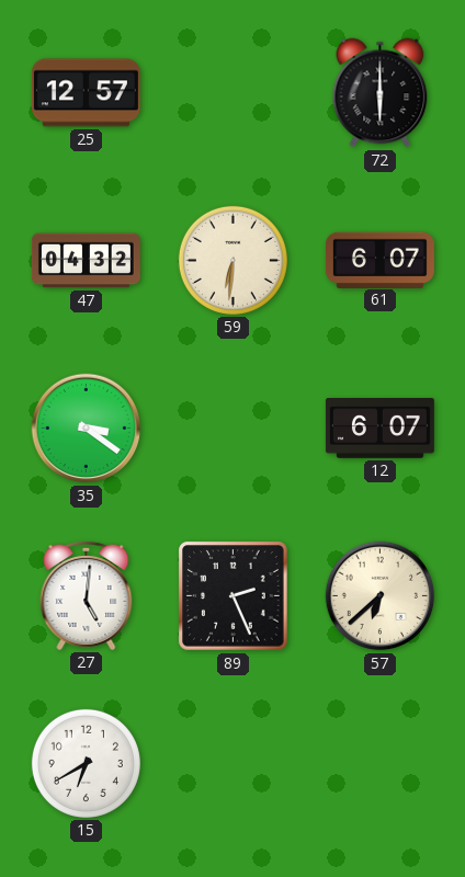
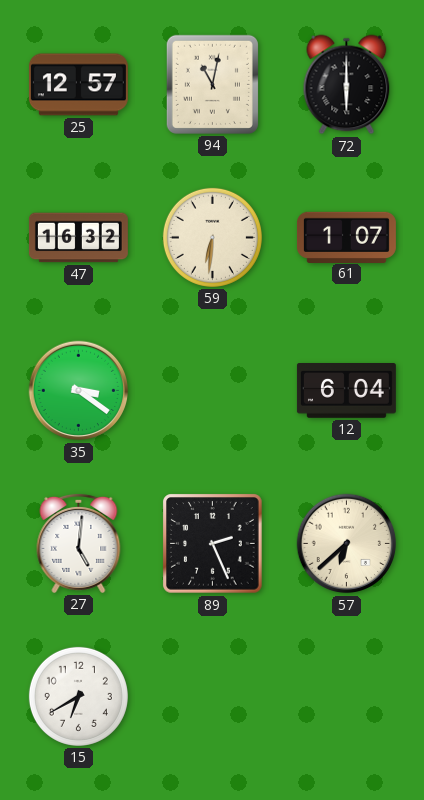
94: none -> 11:02 (212, 84)
47: 04:32 -> 16:32 (78, 238)
61: 6:07 -> 1:07 (346, 237)
12: 6:07 -> 6:04 (346, 391)
